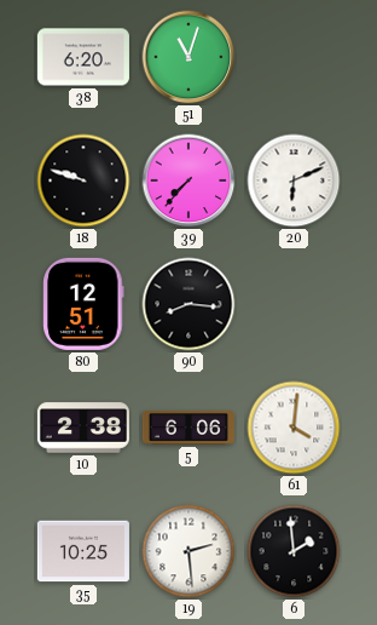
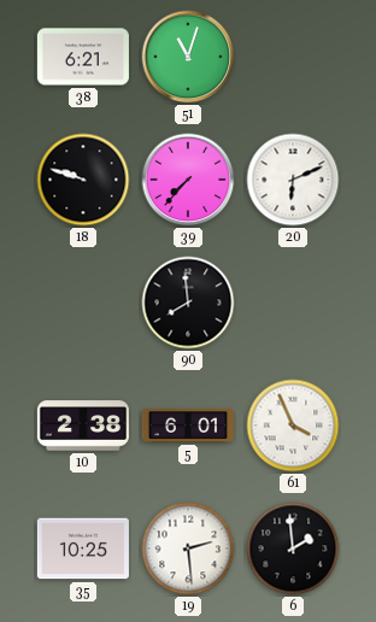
38: 6:20 -> 6:21 (83, 57)
80: 12:51 -> none (83, 304)
90: 8:16 -> 7:59 (188, 303)
5: 6:06 -> 6:01 (188, 427)
61: 4:01 -> 3:56 (293, 426)
